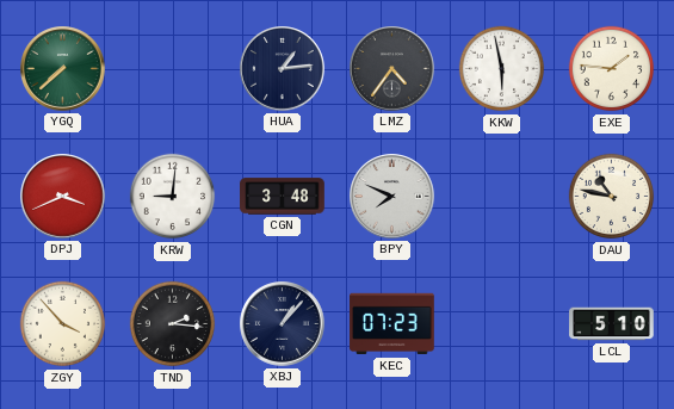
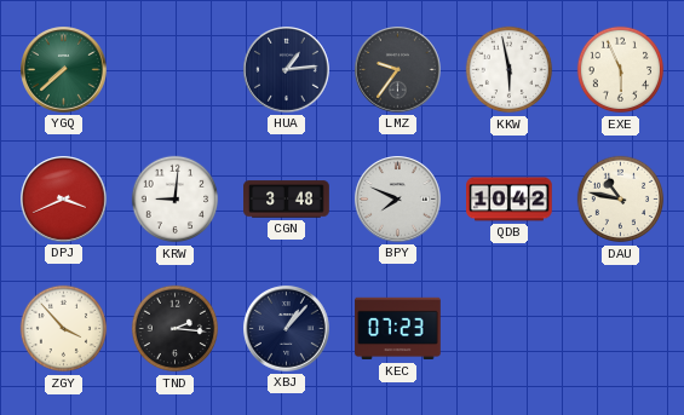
LMZ: 4:36 -> 9:36 (398, 70)
EXE: 1:46 -> 5:56 (621, 70)
QDB: none -> 10:42 (510, 200)
LCL: 5:10 -> none (612, 324)
